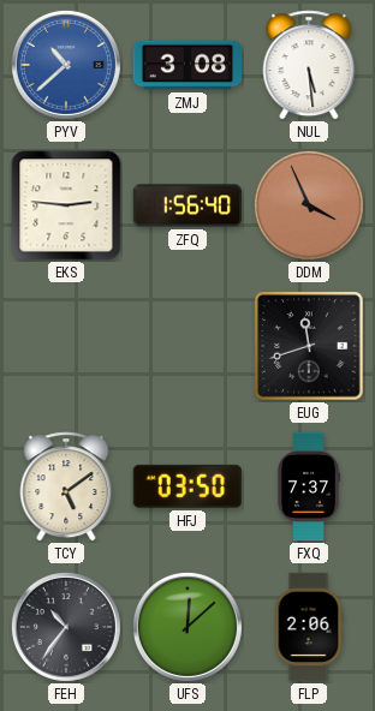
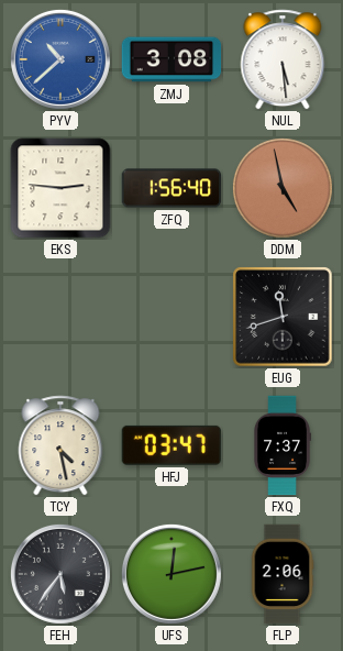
DDM: 3:56 -> 4:58 (283, 188)
TCY: 5:09 -> 4:28 (60, 445)
HFJ: 03:50 -> 03:47 (170, 445)
FEH: 10:36 -> 5:36 (60, 574)
UFS: 12:08 -> 12:13 (171, 574)
